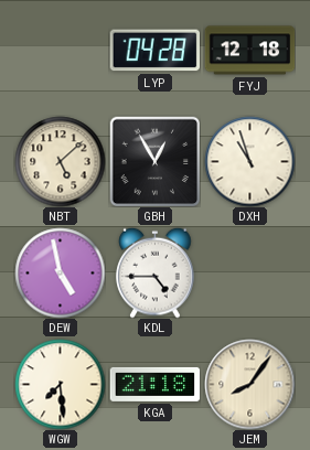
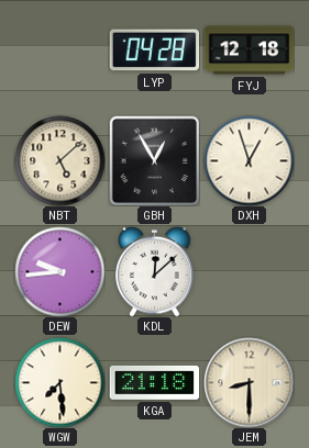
DXH: 10:57 -> 12:57 (249, 160)
DEW: 4:58 -> 9:44 (59, 271)
KDL: 4:45 -> 12:08 (155, 271)
JEM: 8:06 -> 8:30 (249, 382)
